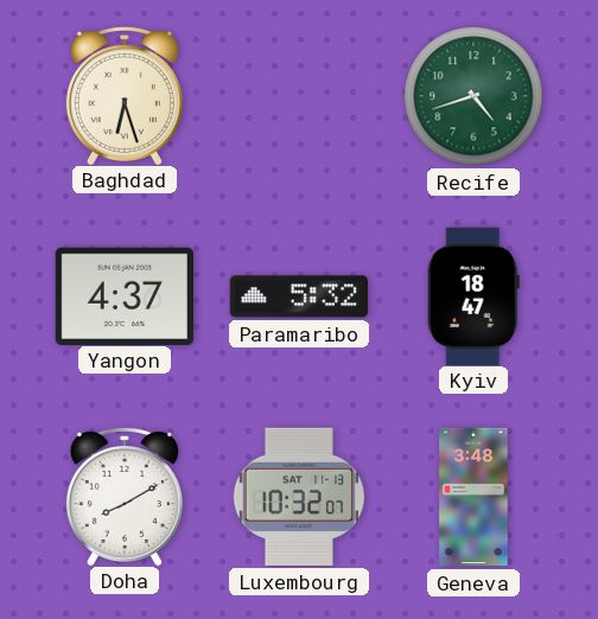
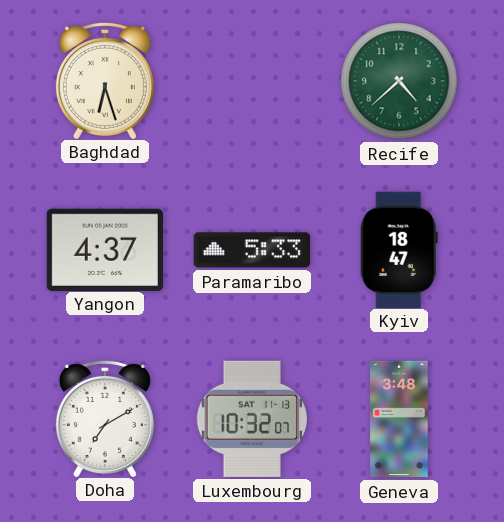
Recife: 4:42 -> 4:38 (399, 81)
Paramaribo: 5:32 -> 5:33 (251, 250)
Doha: 8:10 -> 7:10 (105, 418)
